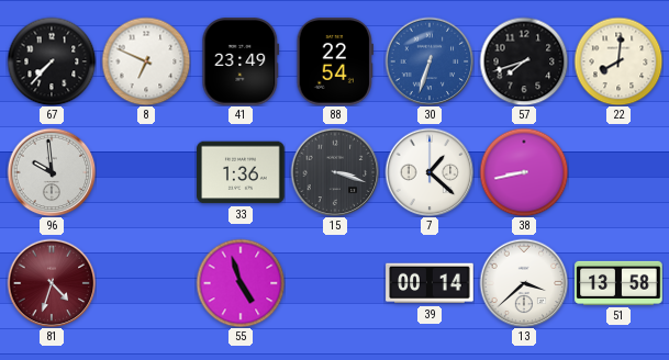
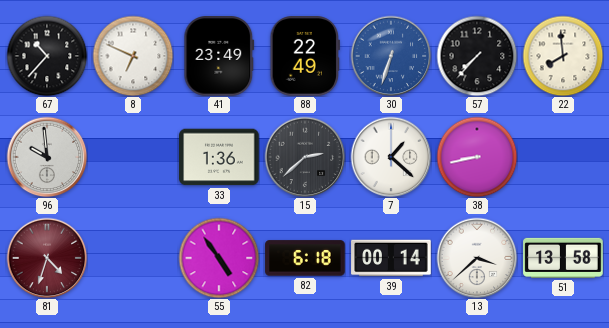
67: 7:37 -> 10:37 (47, 56)
88: 22:54 -> 22:49 (305, 56)
57: 7:42 -> 7:37 (477, 56)
22: 8:01 -> 7:59 (563, 56)
15: 3:18 -> 2:38 (305, 157)
55: 4:57 -> 4:54 (219, 258)
82: none -> 6:18 (305, 258)
